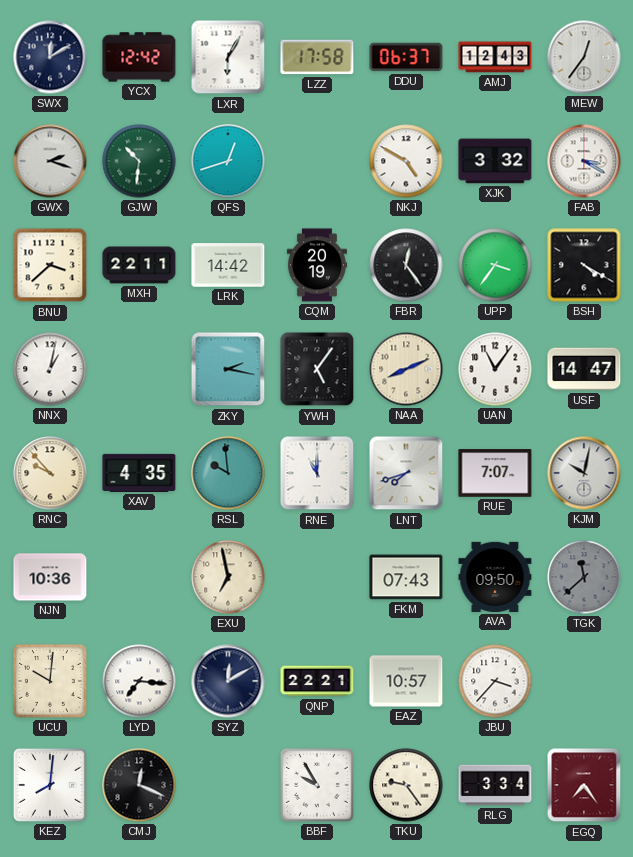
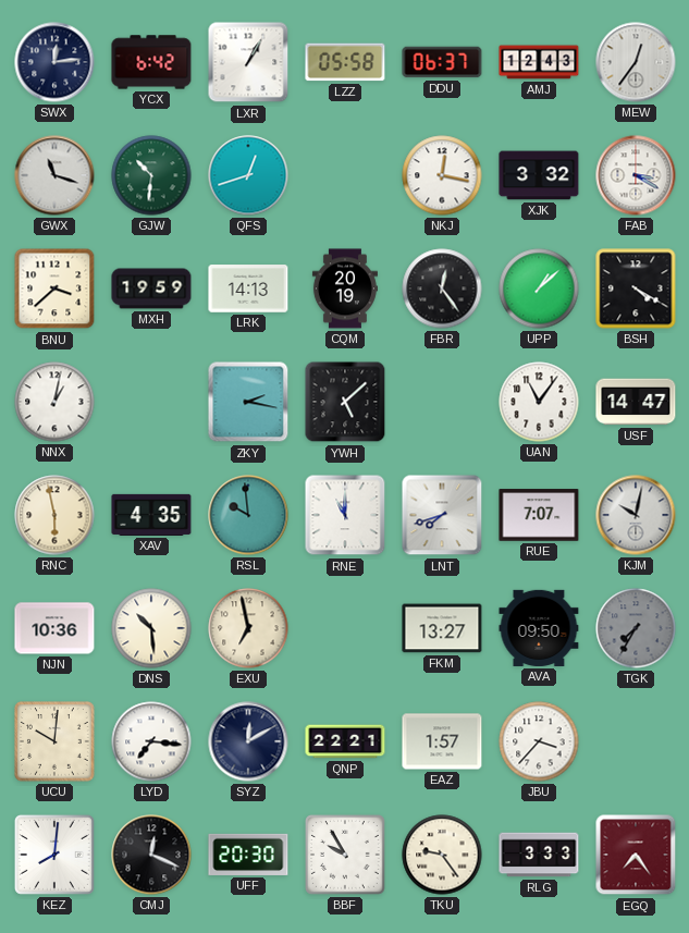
SWX: 12:10 -> 12:14 (54, 62)
YCX: 12:42 -> 6:42 (151, 62)
LXR: 6:05 -> 1:05 (248, 62)
LZZ: 17:58 -> 05:58 (345, 62)
GWX: 2:18 -> 11:18 (54, 175)
NKJ: 4:50 -> 12:17 (442, 175)
MXH: 22:11 -> 19:59 (151, 289)
LRK: 14:42 -> 14:13 (248, 289)
UPP: 3:36 -> 1:08 (539, 289)
YWH: 5:06 -> 5:08 (345, 402)
NAA: 8:11 -> none (406, 369)
RNC: 9:53 -> 5:58 (54, 515)
DNS: none -> 10:29 (151, 628)
FKM: 07:43 -> 13:27 (442, 628)
TGK: 11:38 -> 7:35 (636, 628)
EAZ: 10:57 -> 1:57 (442, 741)
UFF: none -> 20:30 (248, 855)
RLG: 3:34 -> 3:33 (539, 855)
